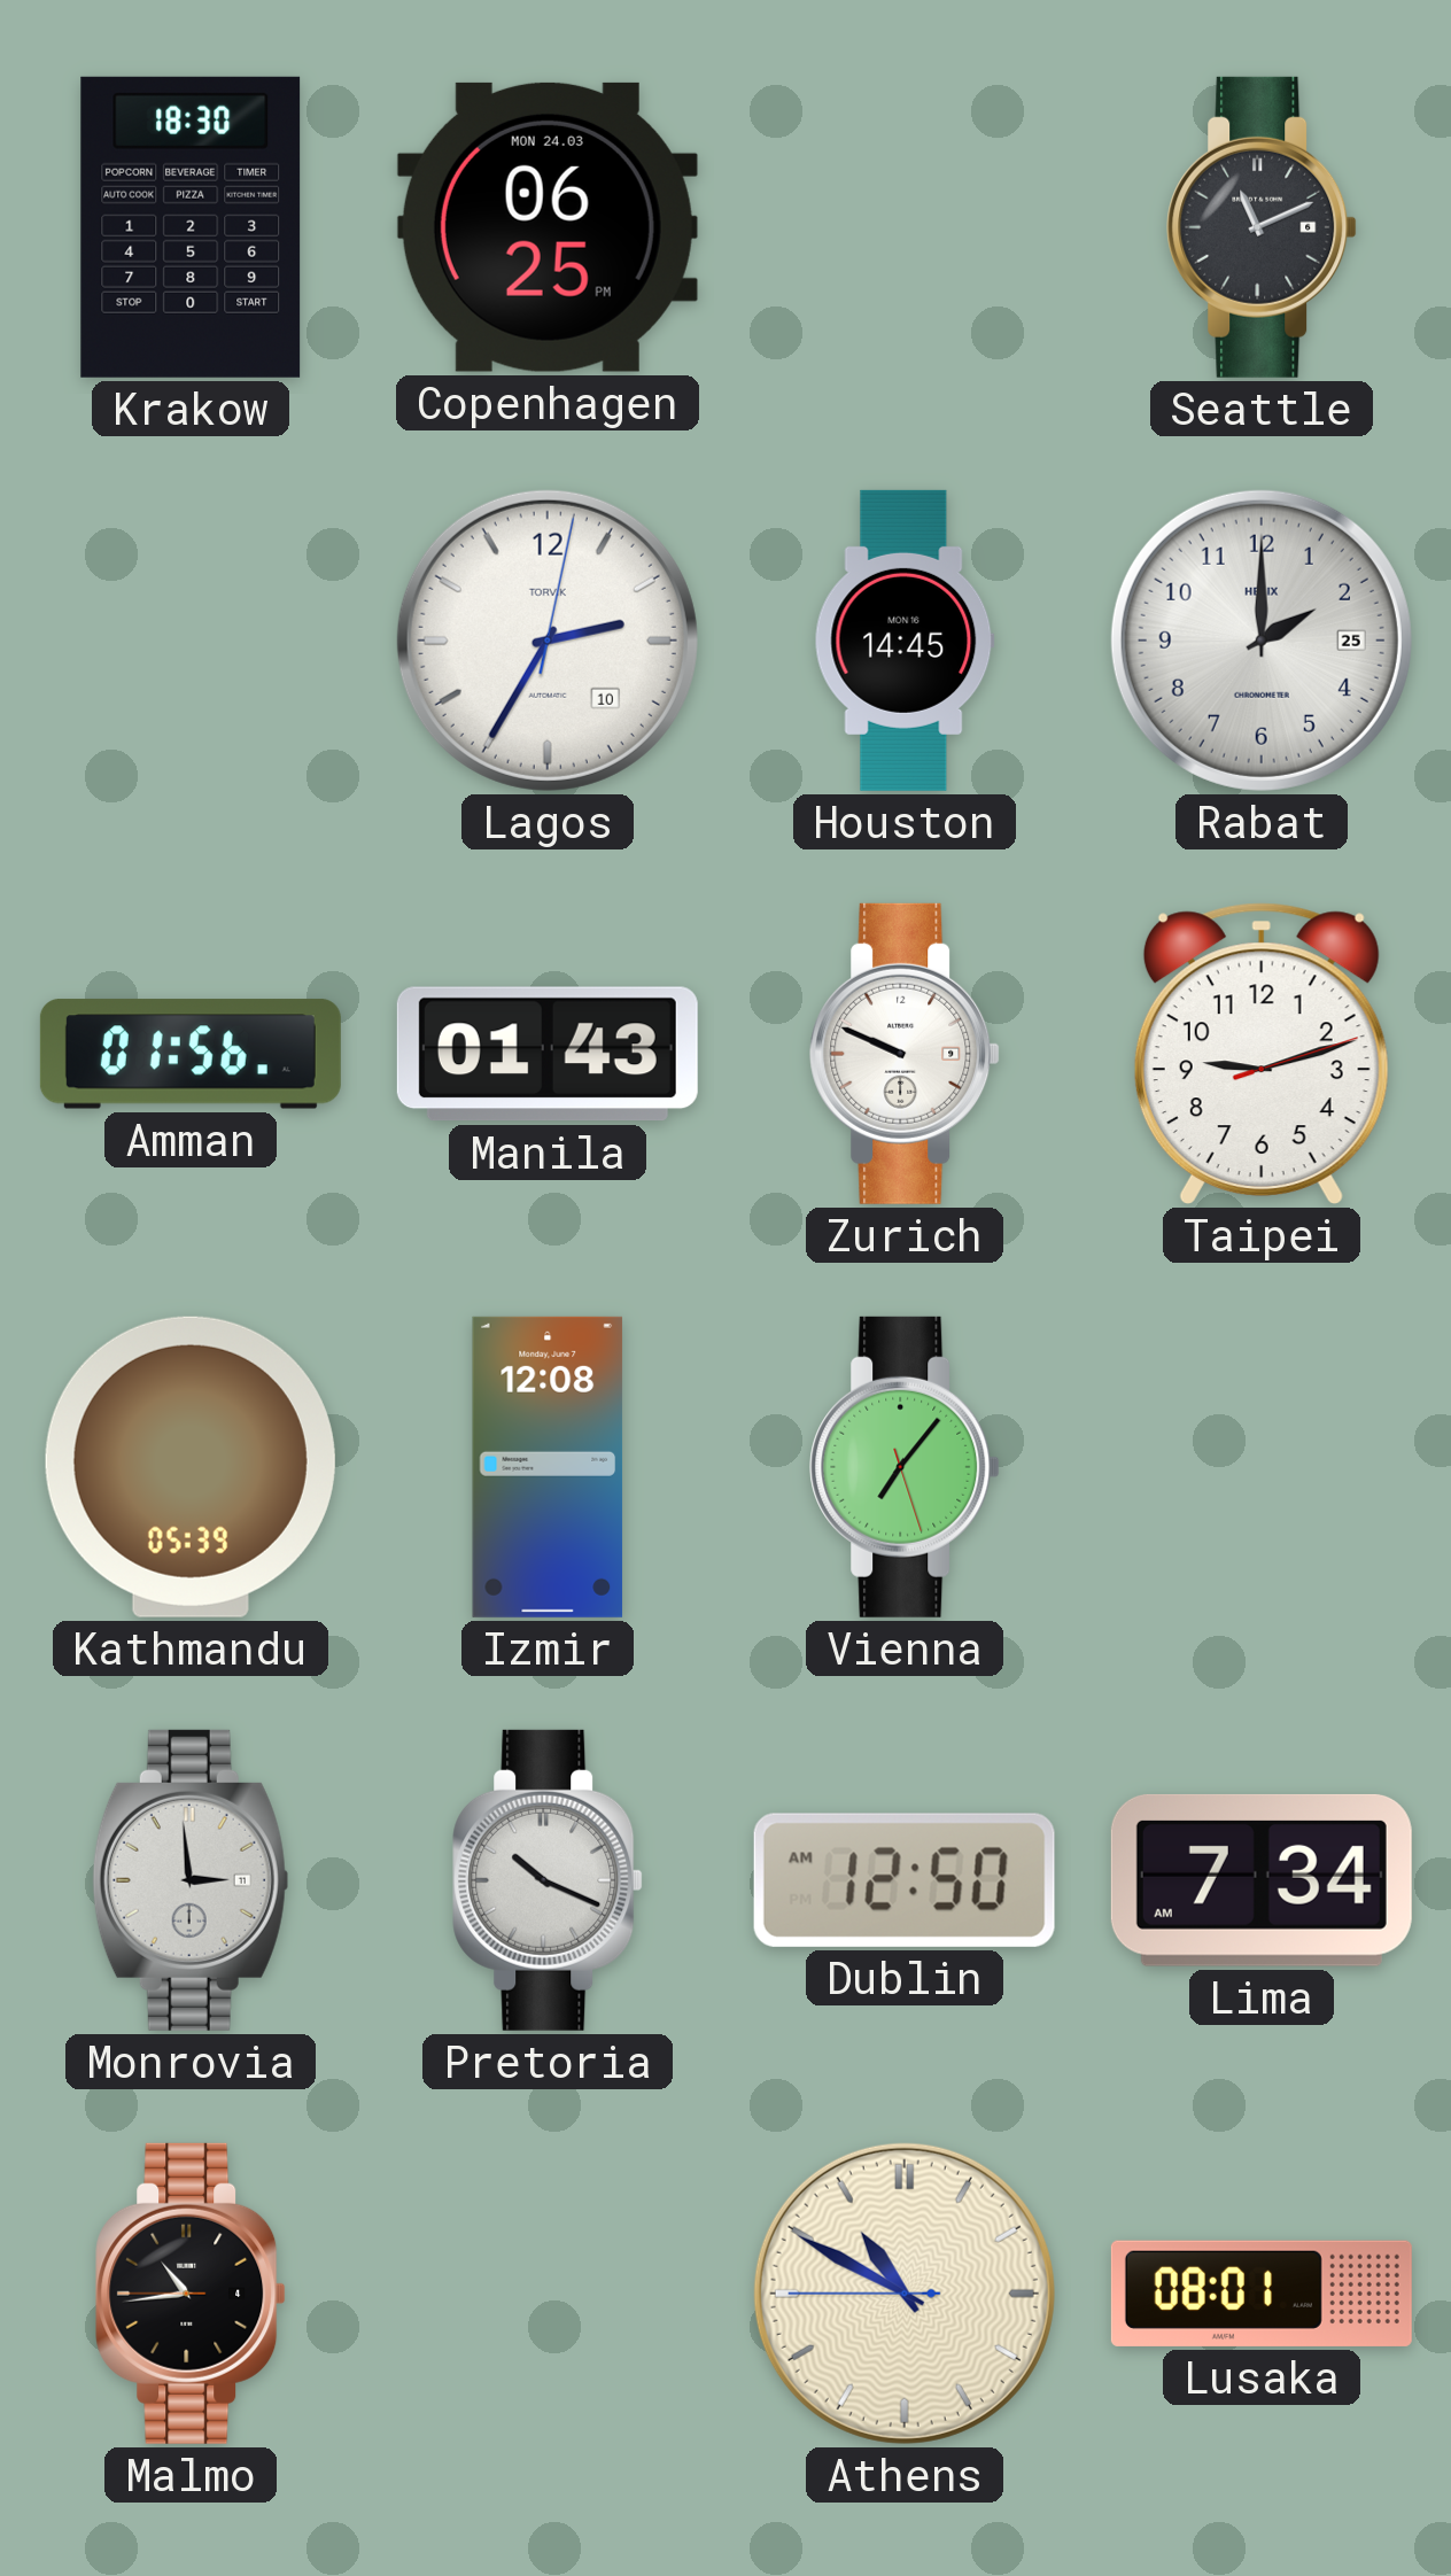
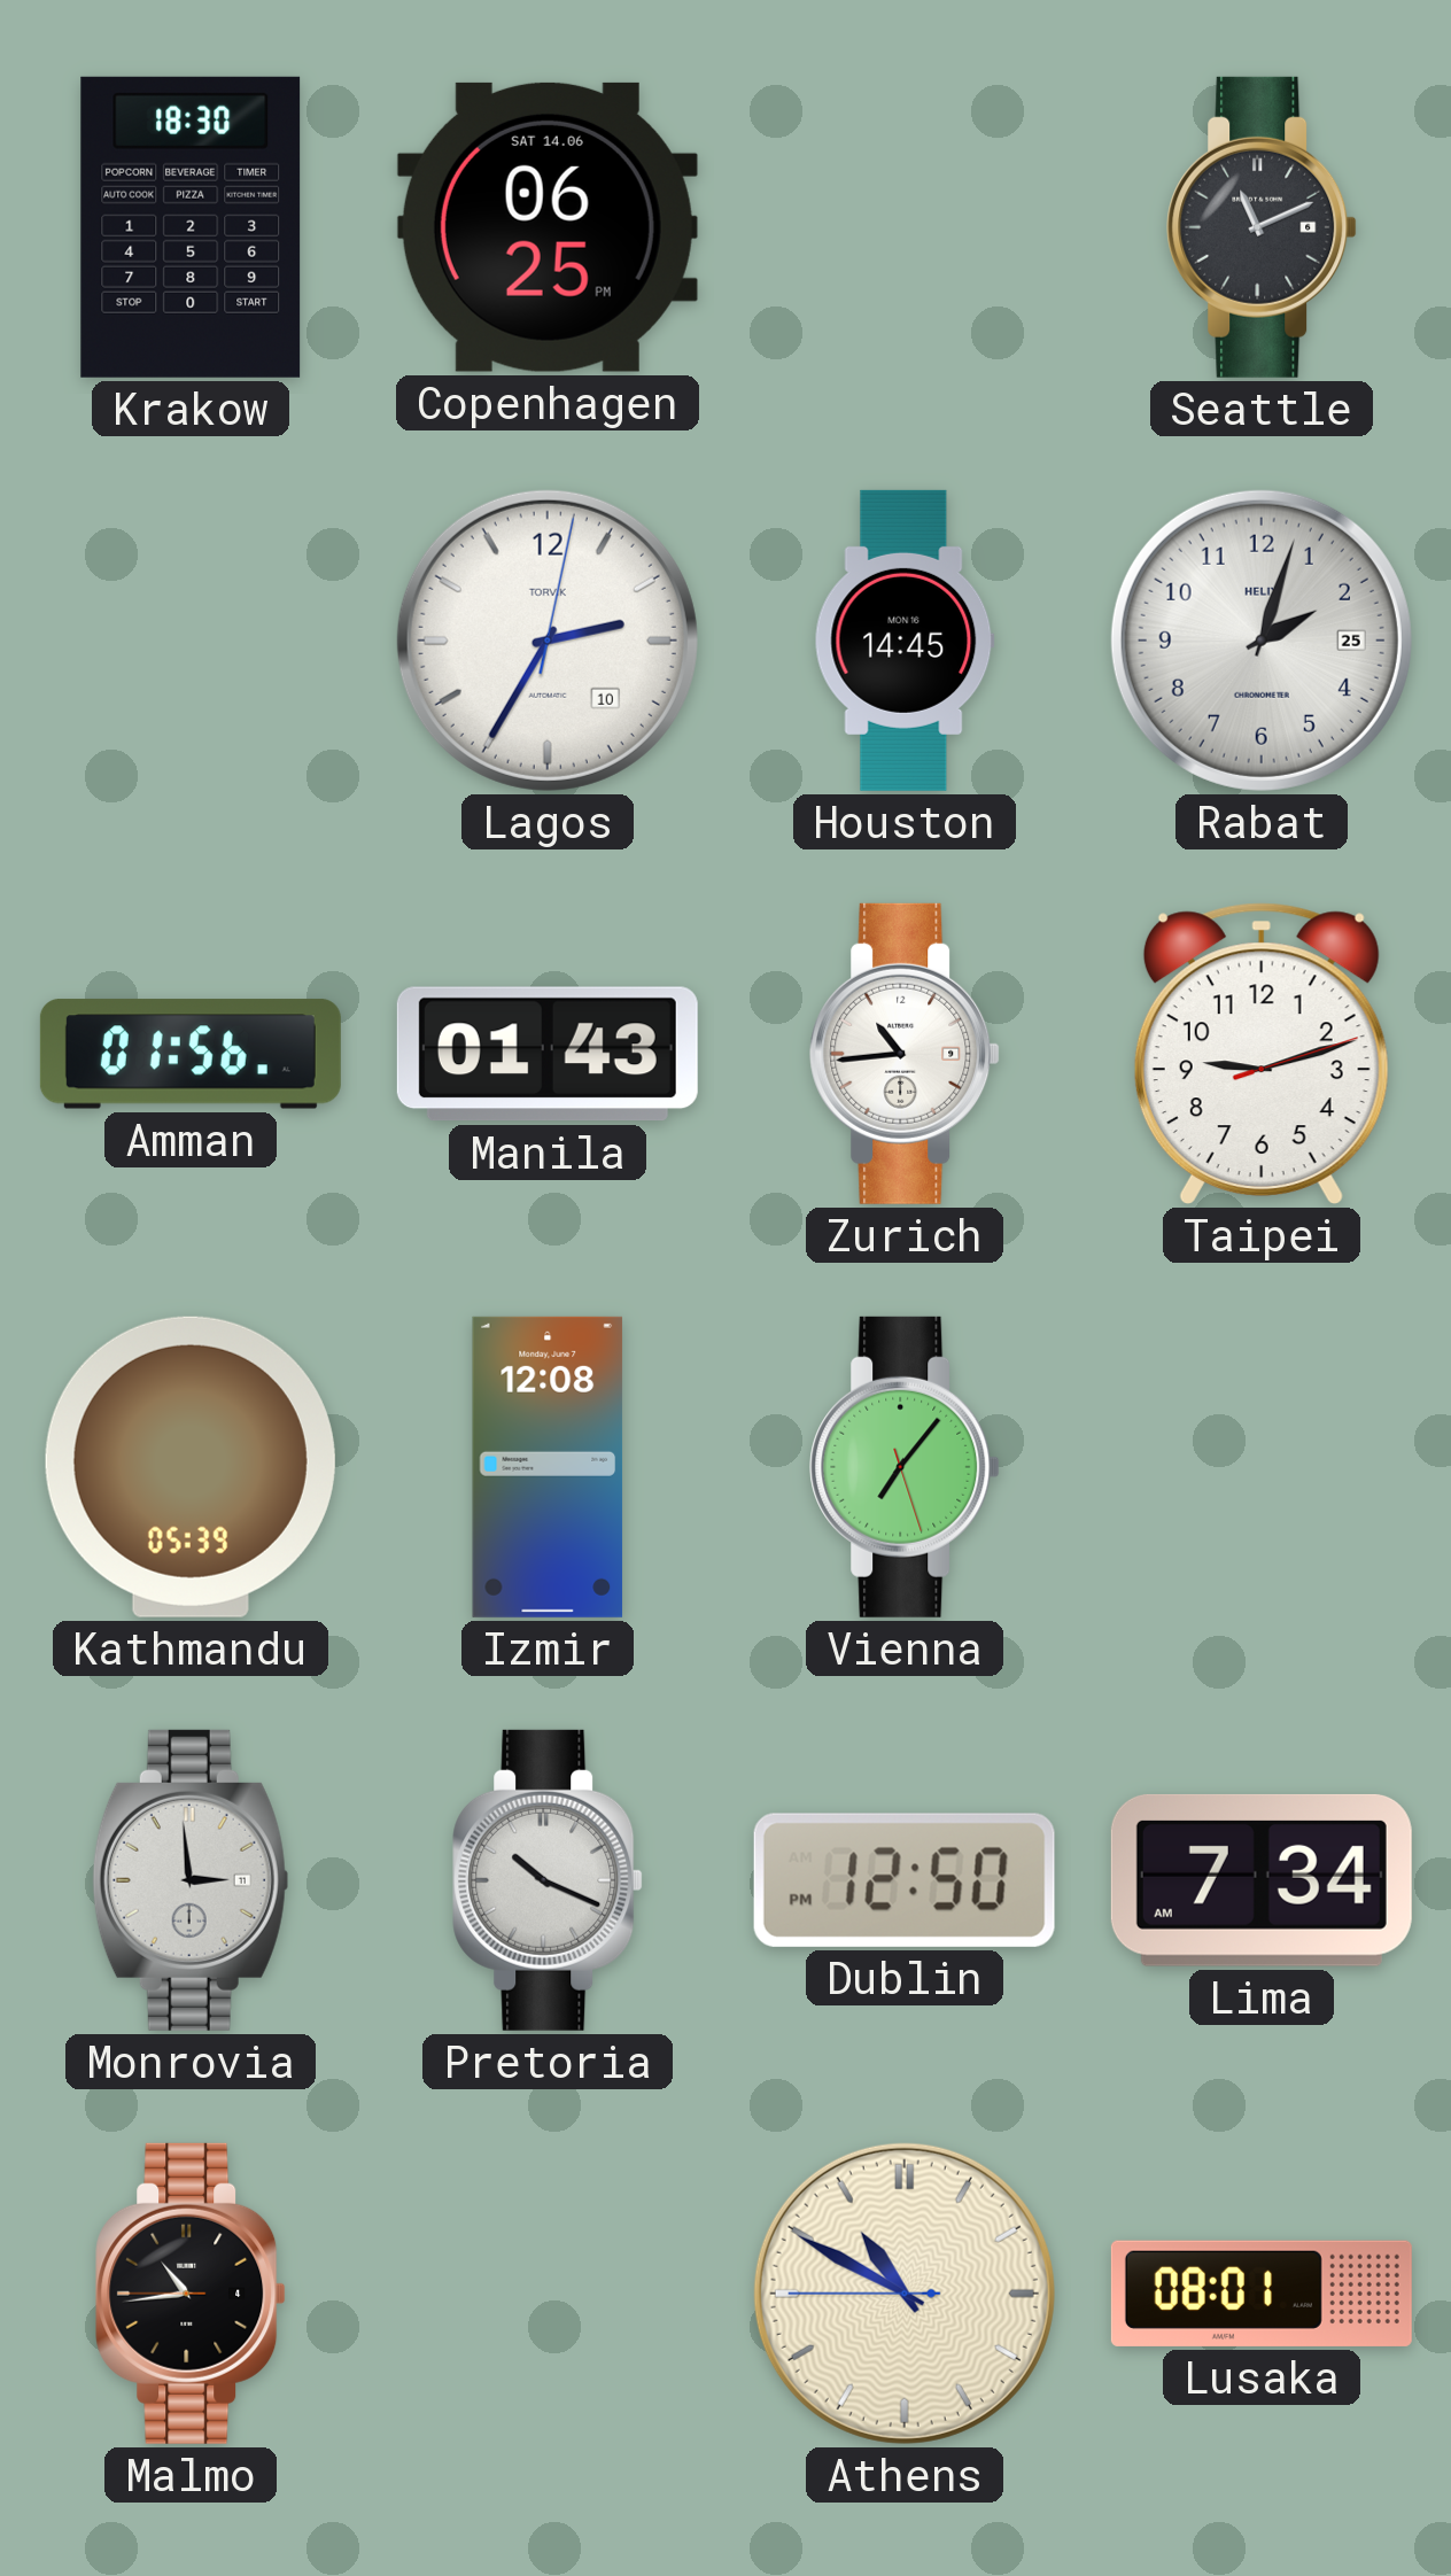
Copenhagen date: MON 24.03 -> SAT 14.06 (548, 227)
Rabat: 2:00 -> 2:03 (1262, 641)
Zurich: 9:49 -> 10:44 (905, 1054)
Dublin: 12:50 AM -> 12:50 PM (905, 1880)
